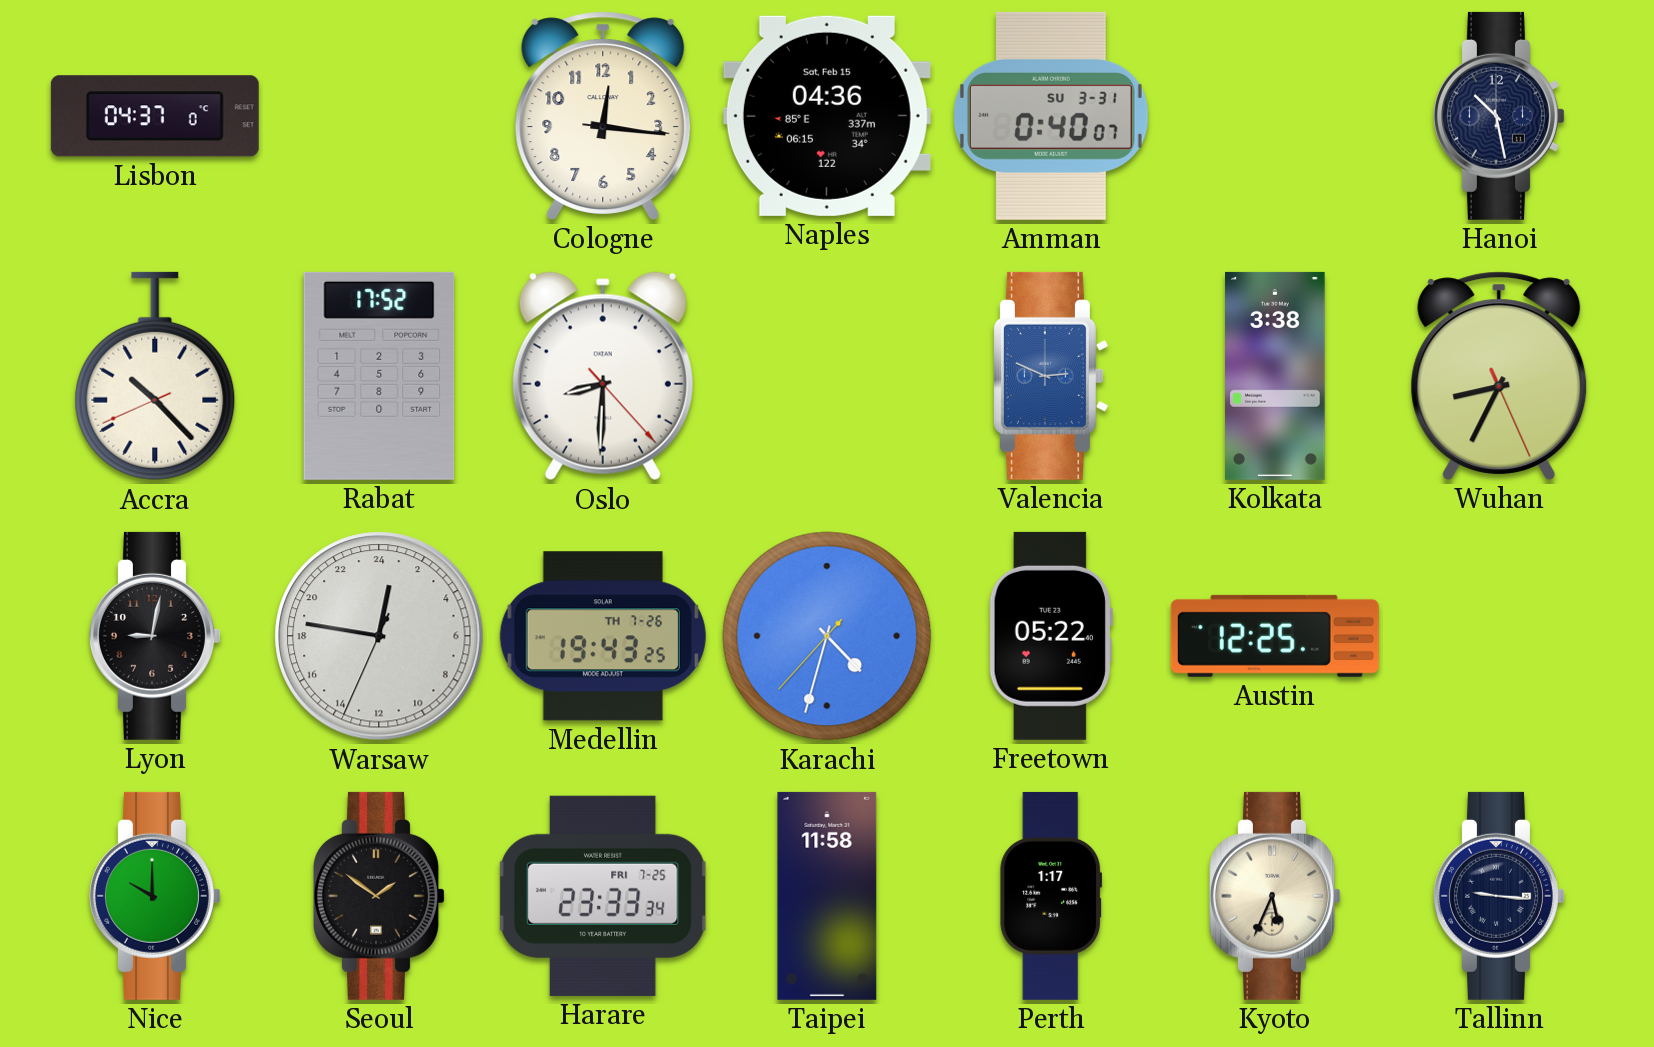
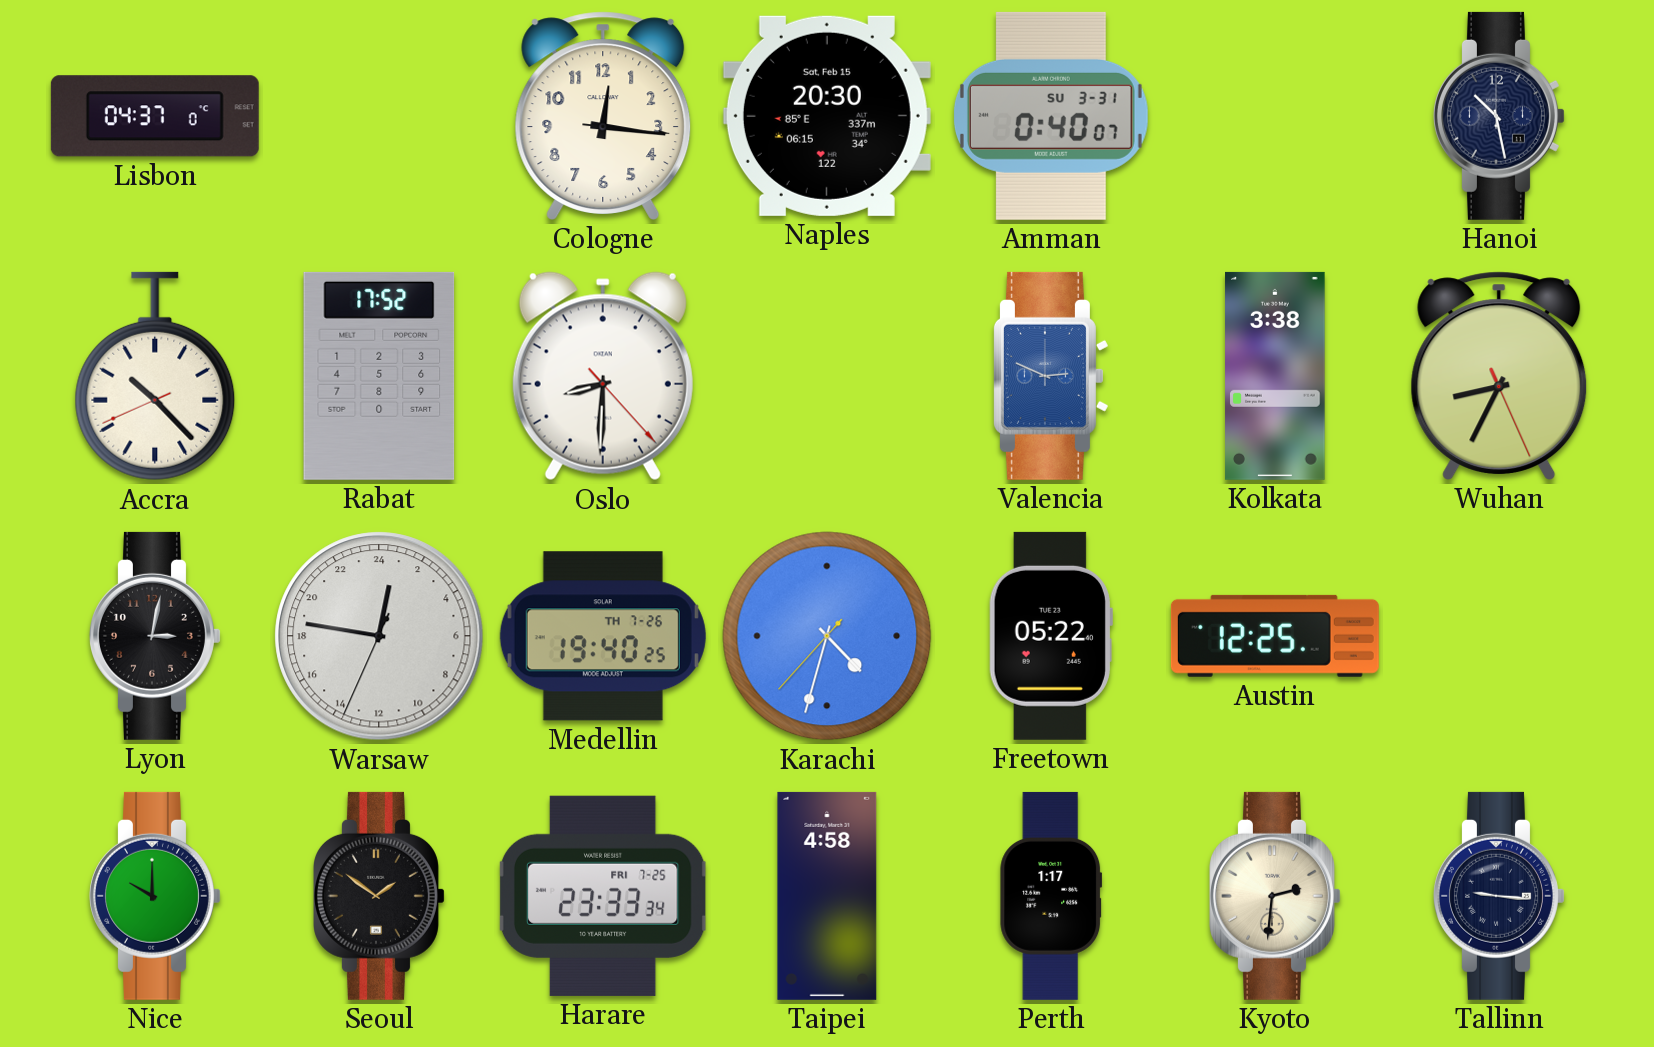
Naples: 04:36 -> 20:30 (827, 116)
Lyon: 9:02 -> 3:02 (156, 636)
Medellin: 19:43 -> 19:40 (603, 636)
Taipei: 11:58 -> 4:58 (827, 896)
Kyoto: 5:34 -> 2:31 (1276, 896)
